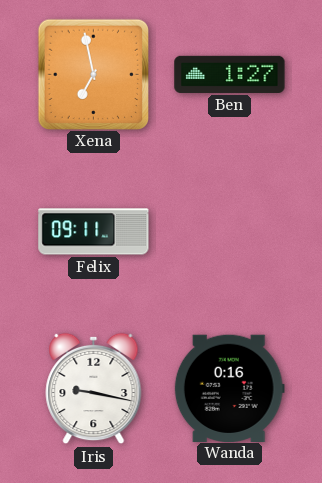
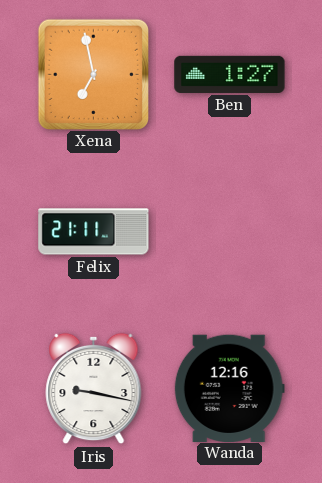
Felix: 09:11 -> 21:11 (94, 232)
Wanda: 0:16 -> 12:16 (229, 388)
